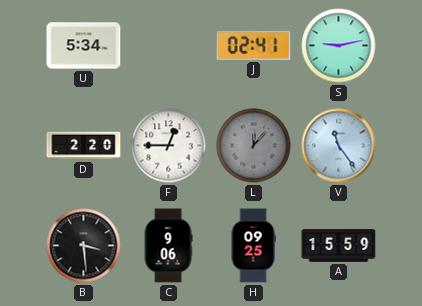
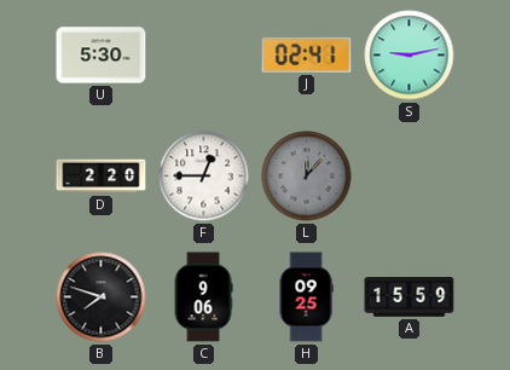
U: 5:34 -> 5:30 (102, 56)
V: 11:24 -> none (339, 146)
B: 3:29 -> 7:48 (102, 297)
